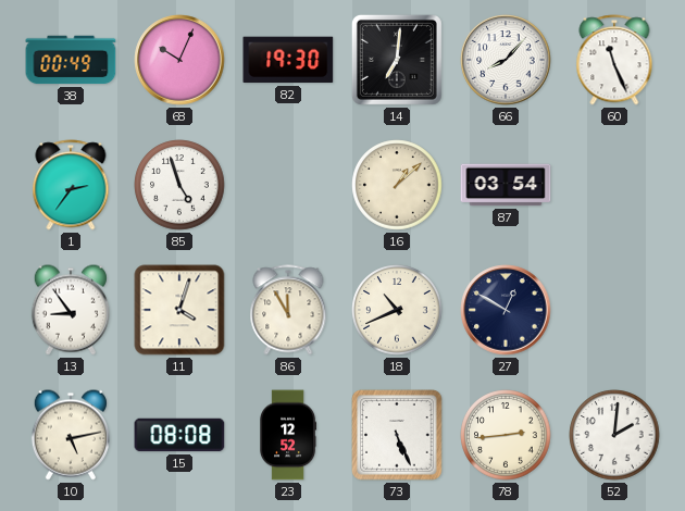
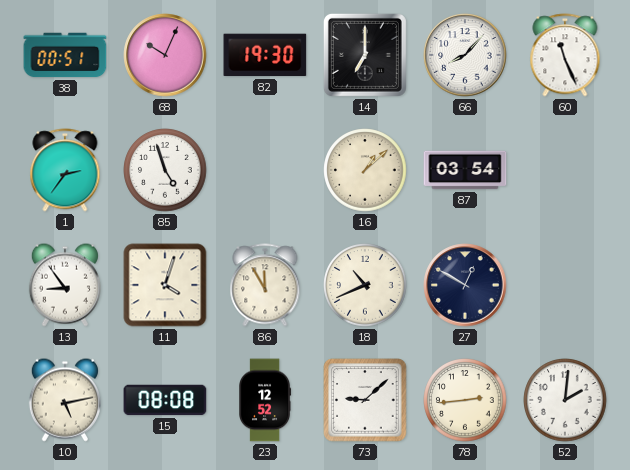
38: 00:49 -> 00:51 (65, 55)
14: 7:01 -> 7:00 (365, 55)
73: 5:26 -> 9:08 (365, 400)
